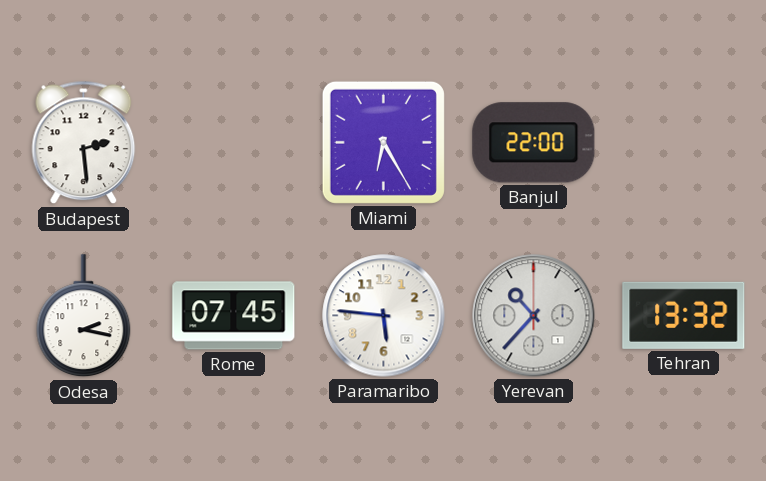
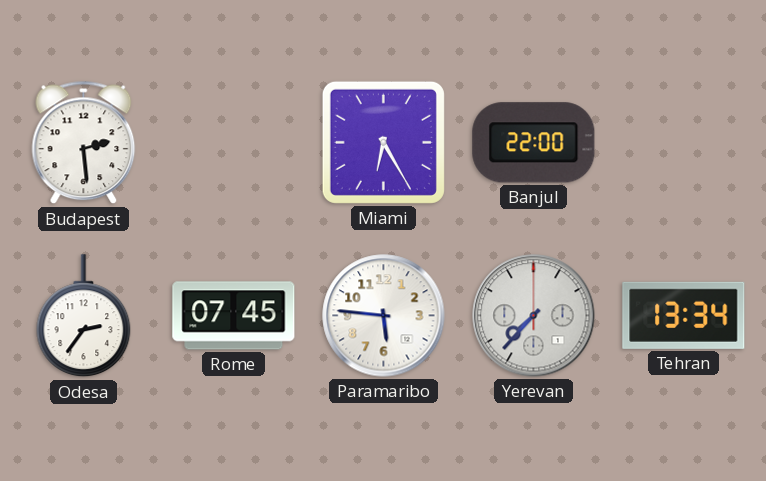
Odesa: 2:17 -> 2:36 (84, 316)
Yerevan: 10:37 -> 7:37 (534, 316)
Tehran: 13:32 -> 13:34 (684, 315)
